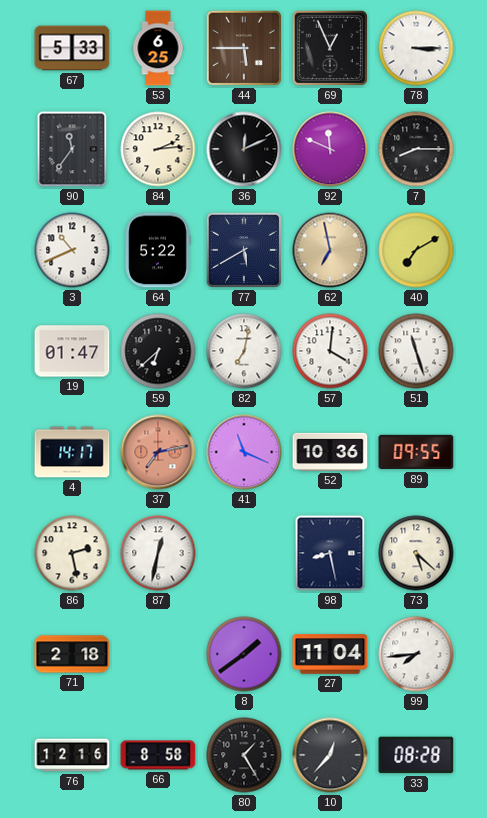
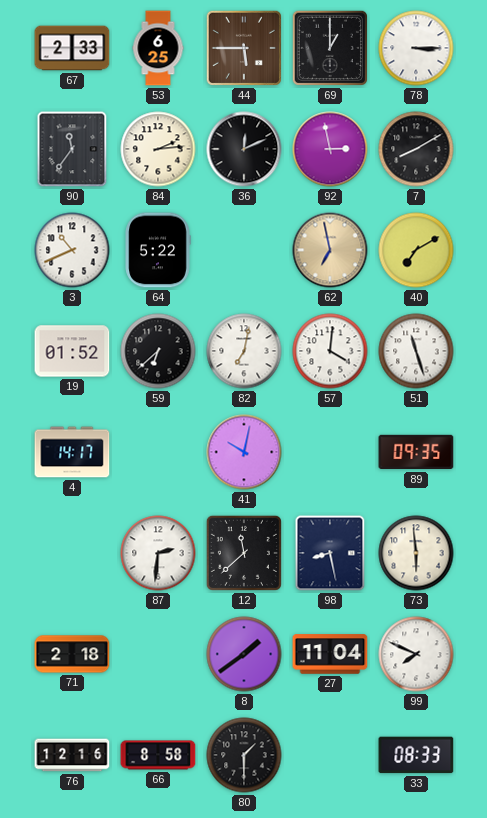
67: 5:33 -> 2:33 (72, 48)
69: 12:56 -> 1:00 (330, 48)
92: 11:49 -> 2:58 (330, 149)
7: 8:15 -> 8:10 (416, 149)
77: 5:40 -> none (244, 250)
19: 01:47 -> 01:52 (72, 351)
37: 7:13 -> none (158, 452)
41: 11:19 -> 10:02 (244, 452)
52: 10:36 -> none (330, 452)
89: 09:55 -> 09:35 (416, 452)
86: 2:28 -> none (72, 553)
87: 12:32 -> 2:31 (158, 553)
12: none -> 11:38 (244, 553)
73: 5:22 -> 5:59 (416, 553)
99: 7:44 -> 7:49 (416, 654)
80: 1:25 -> 1:30 (244, 755)
10: 12:37 -> none (330, 755)
33: 08:28 -> 08:33 (416, 755)
